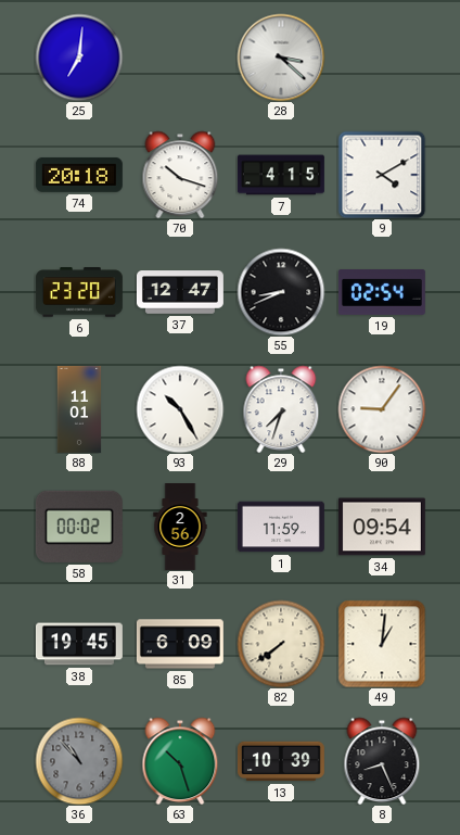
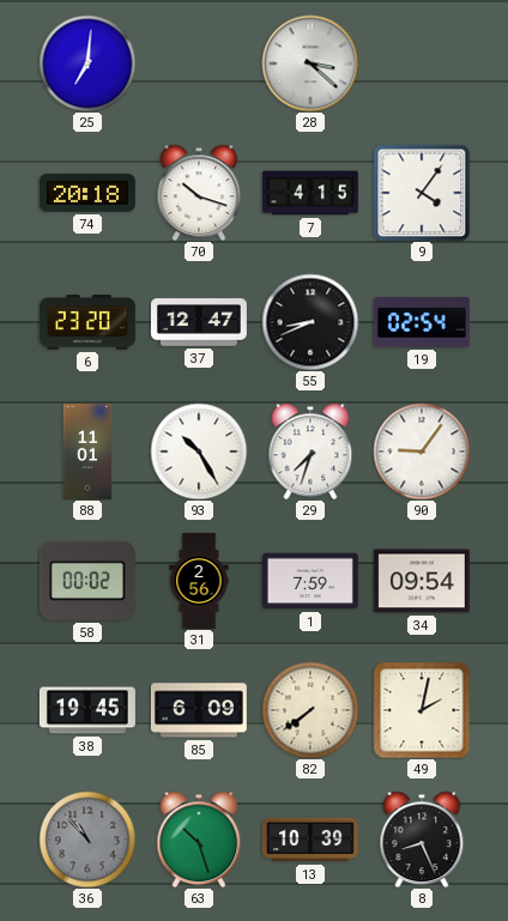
9: 4:10 -> 4:06 (422, 193)
1: 11:59 -> 7:59 (310, 581)
49: 1:01 -> 2:02 (422, 710)
